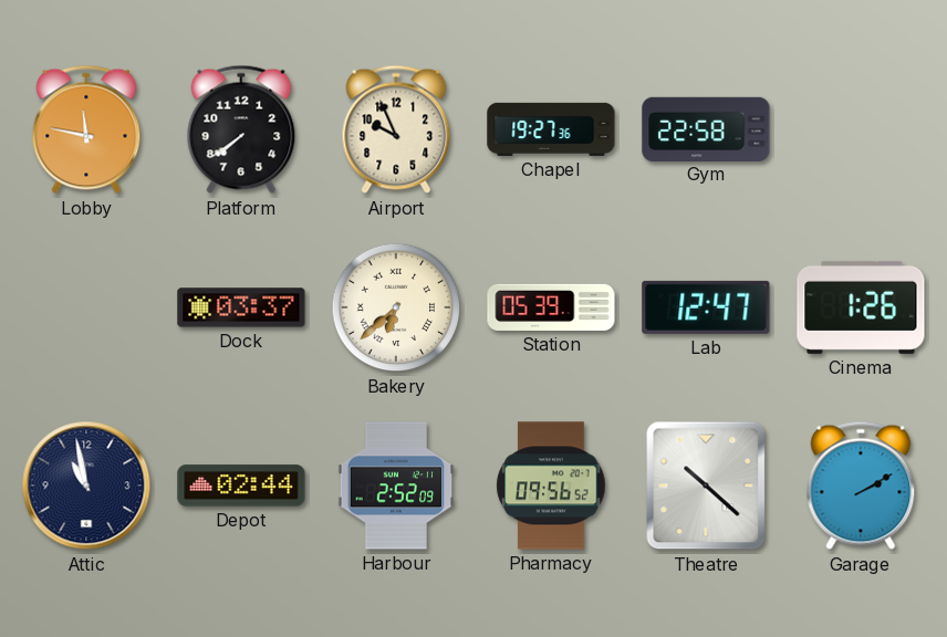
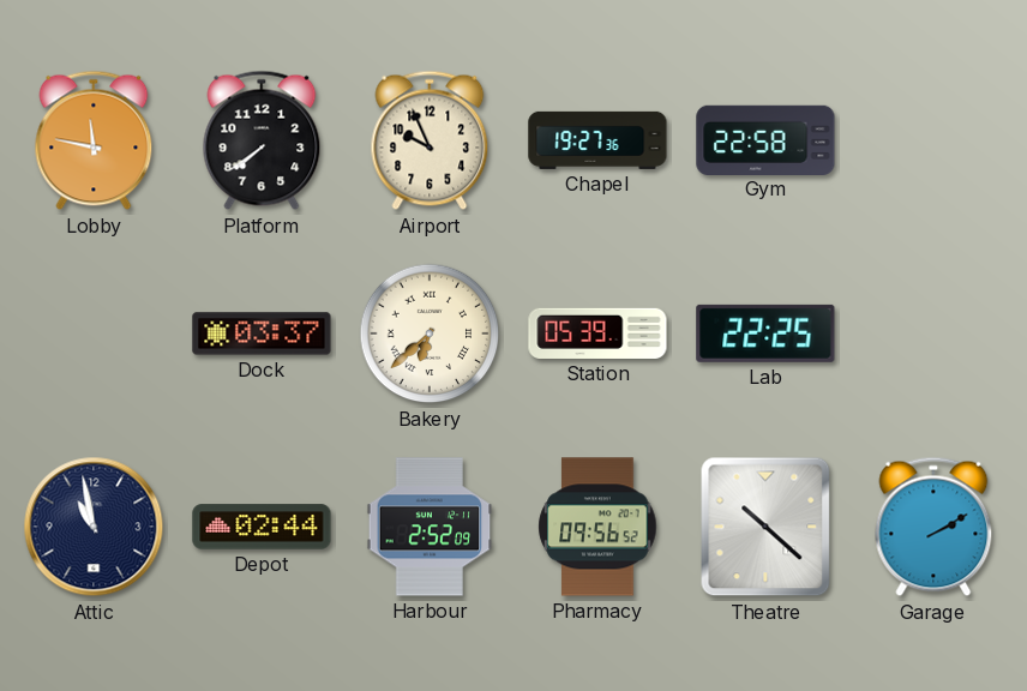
Lab: 12:47 -> 22:25 (765, 334)
Cinema: 1:26 -> none (861, 307)
